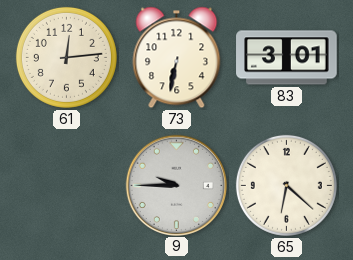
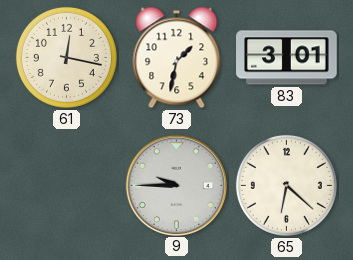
61: 12:14 -> 12:17 (66, 57)
73: 6:32 -> 1:32 (177, 58)
